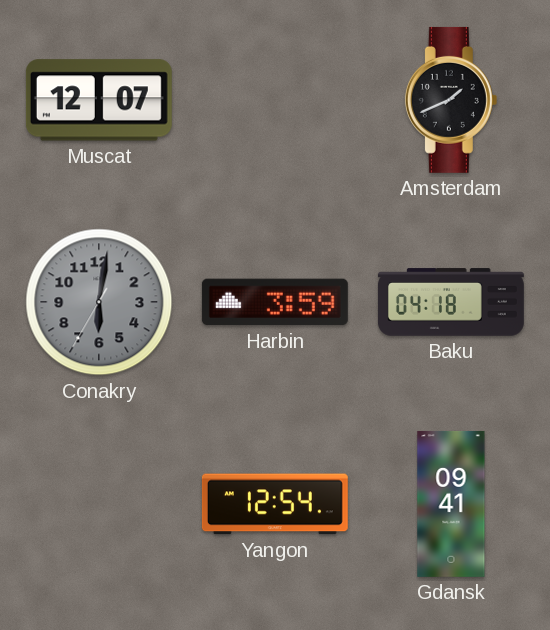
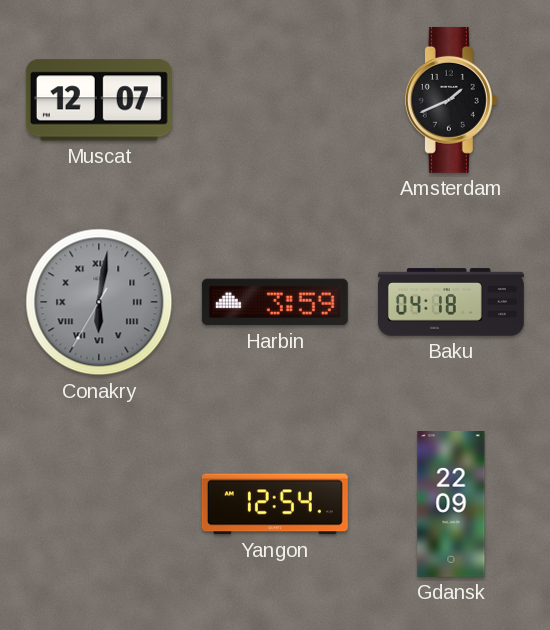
Conakry numerals: Arabic -> Roman (99, 302)
Gdansk: 09:41 -> 22:09 (451, 504)
